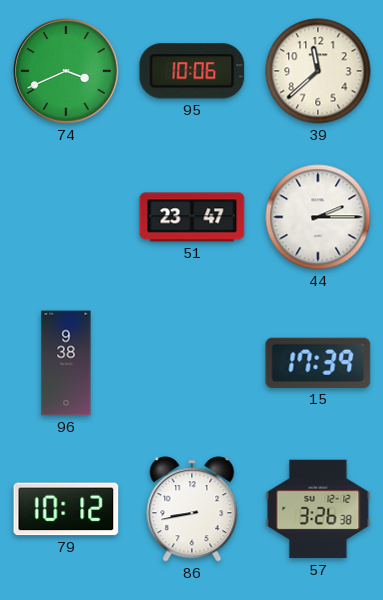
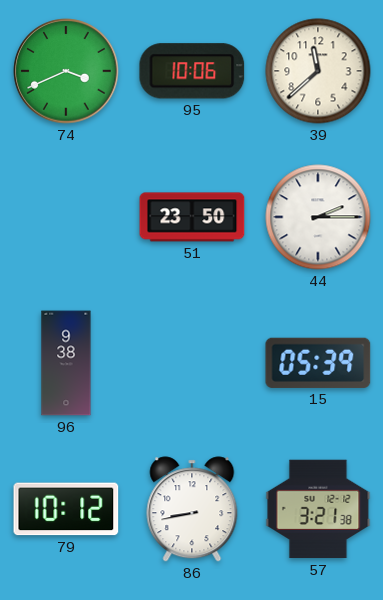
51: 23:47 -> 23:50 (192, 217)
15: 17:39 -> 05:39 (318, 363)
57: 3:26 -> 3:21 (318, 509)
